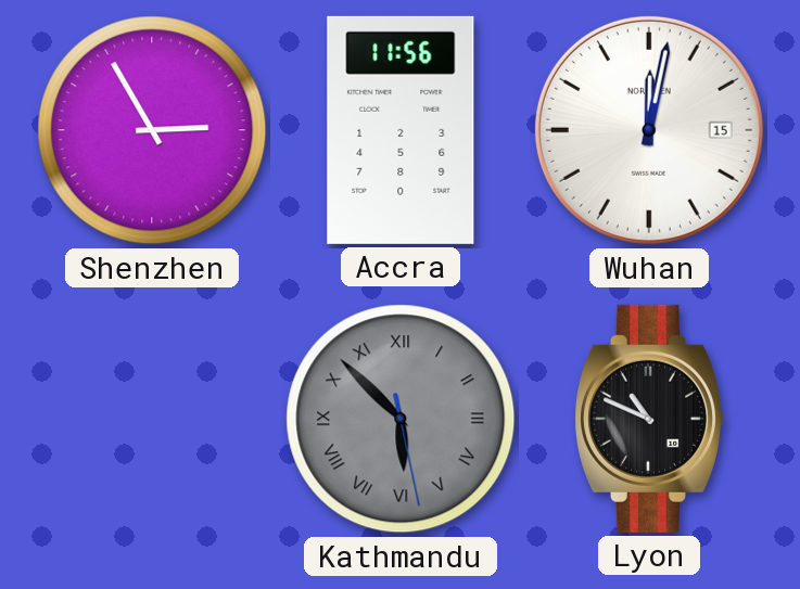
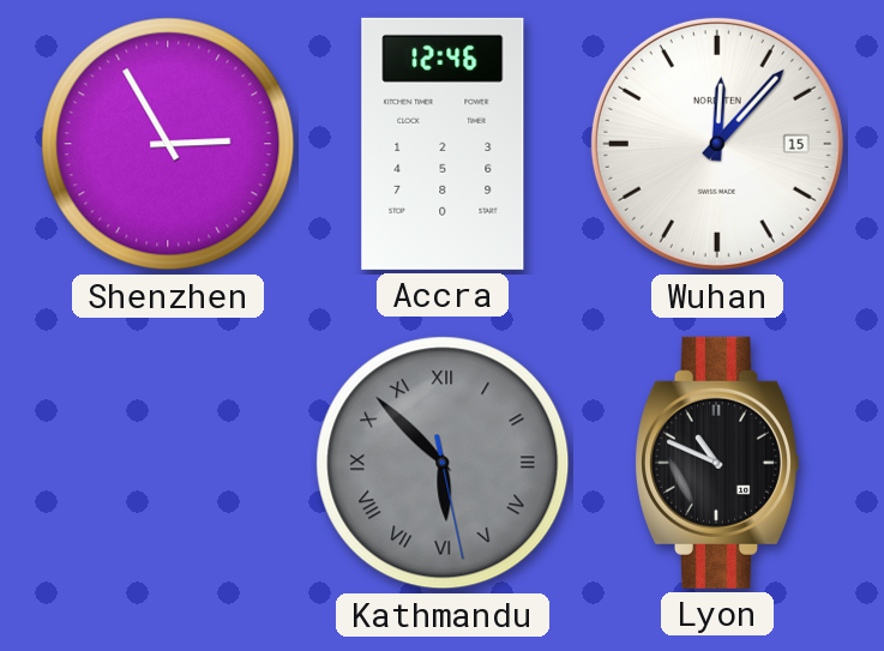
Accra: 11:56 -> 12:46 (443, 144)
Wuhan: 12:02 -> 12:07 (717, 144)
